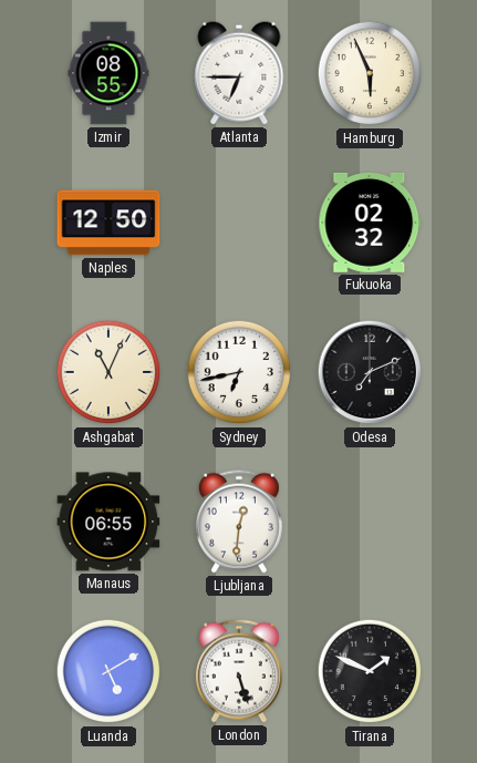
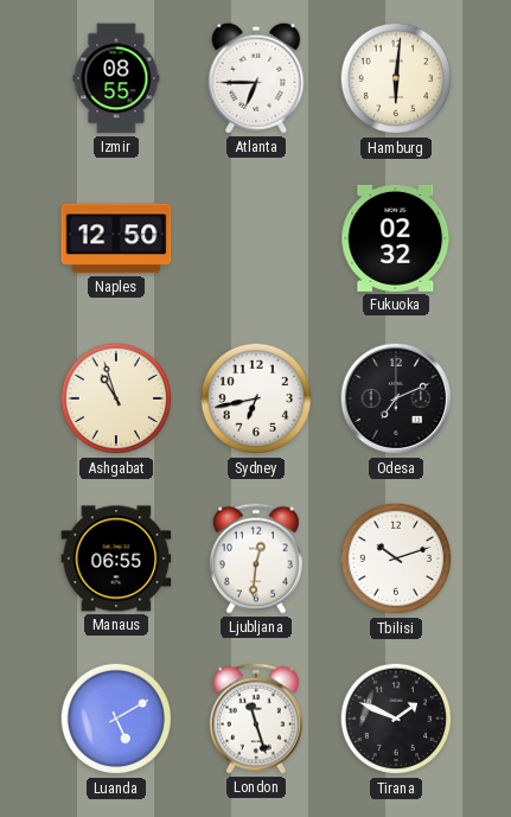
Hamburg: 5:56 -> 6:01 (396, 78)
Ashgabat: 11:04 -> 10:57 (116, 398)
Tbilisi: none -> 10:12 (396, 559)
London: 5:27 -> 11:27 (256, 719)
